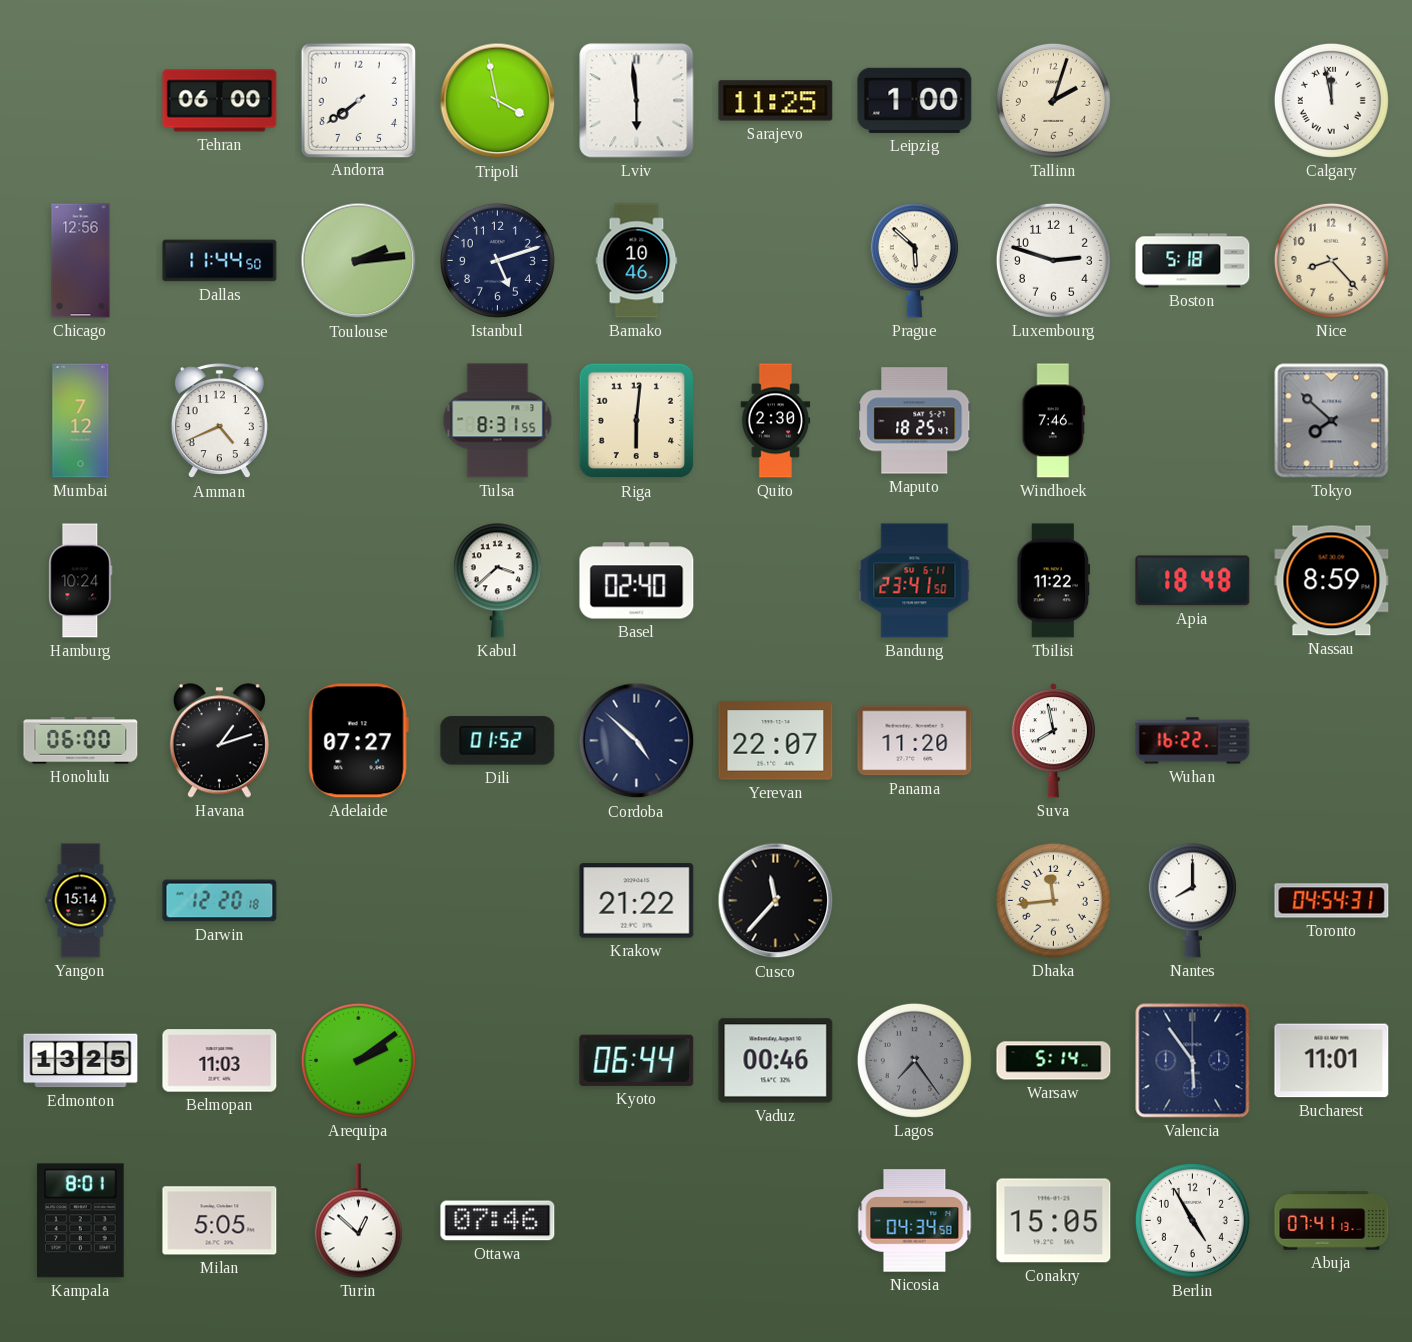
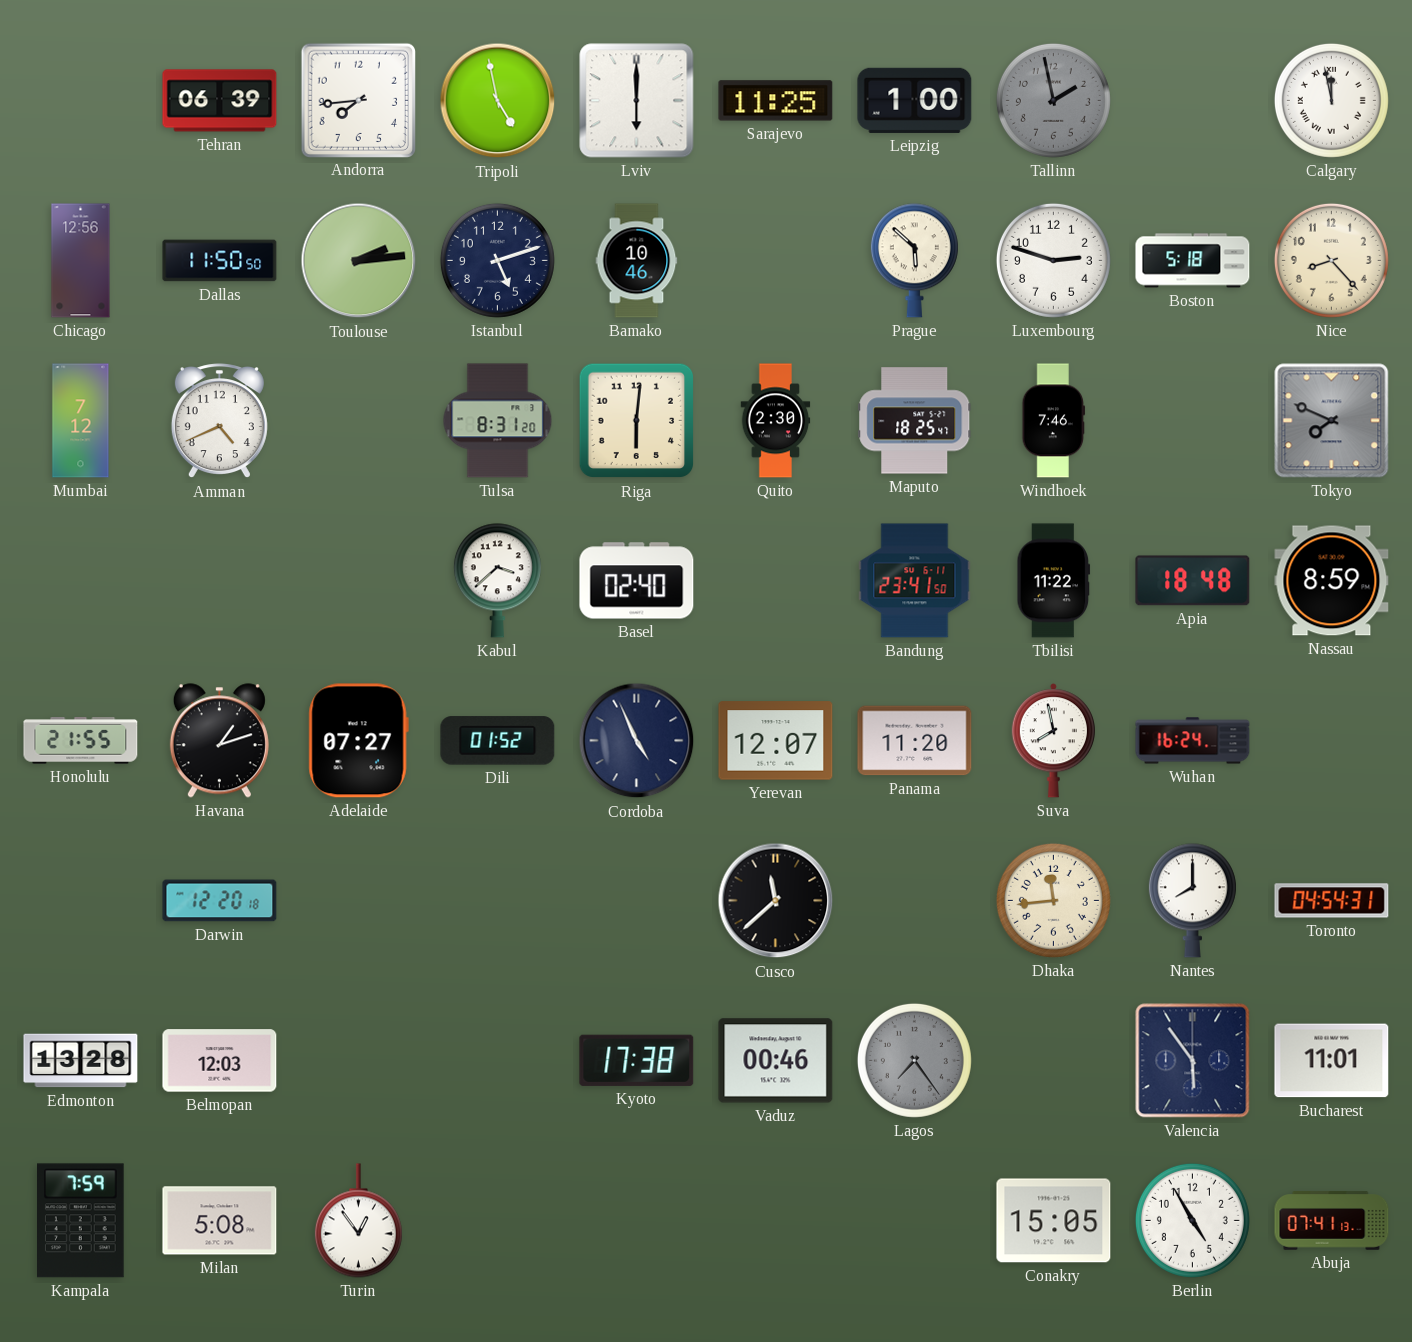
Tehran: 06:00 -> 06:39 (220, 101)
Andorra: 7:39 -> 7:44 (358, 100)
Tripoli: 3:58 -> 4:58 (498, 101)
Lviv: 5:59 -> 6:00 (637, 101)
Tallinn: 2:03 -> 1:58 (1053, 100)
Tallinn dial: cream -> grey (1053, 100)
Dallas: 11:44 -> 11:50 (220, 261)
Tulsa: 8:31:55 -> 8:31:20 (498, 421)
Tokyo: 7:52 -> 7:49 (1332, 421)
Hamburg: 10:24 -> none (81, 581)
Honolulu: 06:00 -> 21:55 (81, 741)
Cordoba: 4:52 -> 4:56 (637, 741)
Yerevan: 22:07 -> 12:07 (776, 741)
Wuhan: 16:22 -> 16:24 (1193, 741)
Yangon: 15:14 -> none (81, 901)
Krakow: 21:22 -> none (637, 901)
Cusco: 11:37 -> 11:38 (776, 901)
Edmonton: 13:25 -> 13:28 (81, 1061)
Belmopan: 11:03 -> 12:03 (220, 1061)
Arequipa: 2:09 -> none (358, 1060)
Kyoto: 06:44 -> 17:38 (637, 1060)
Warsaw: 5:14 -> none (1054, 1061)
Kampala: 8:01 -> 7:59 (81, 1221)
Milan: 5:05 -> 5:08 (220, 1221)
Turin: 12:52 -> 12:54 (358, 1221)
Ottawa: 07:46 -> none (498, 1221)
Nicosia: 04:34 -> none (915, 1221)
